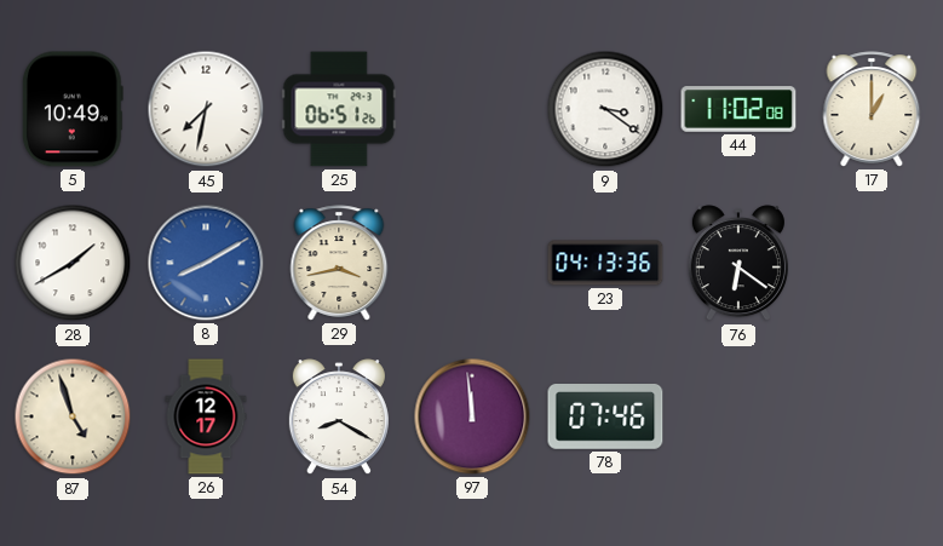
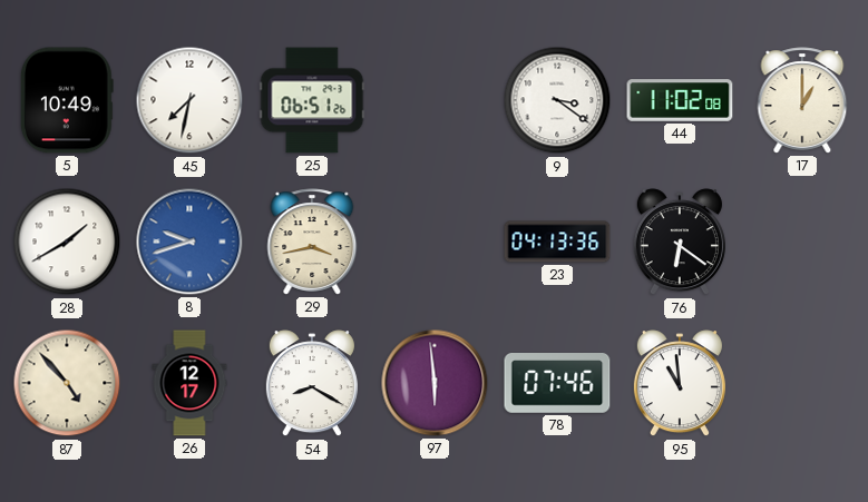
8: 8:10 -> 9:42 (189, 242)
87: 4:57 -> 4:53 (67, 383)
97: 11:59 -> 5:59 (435, 383)
95: none -> 10:59 (680, 384)
